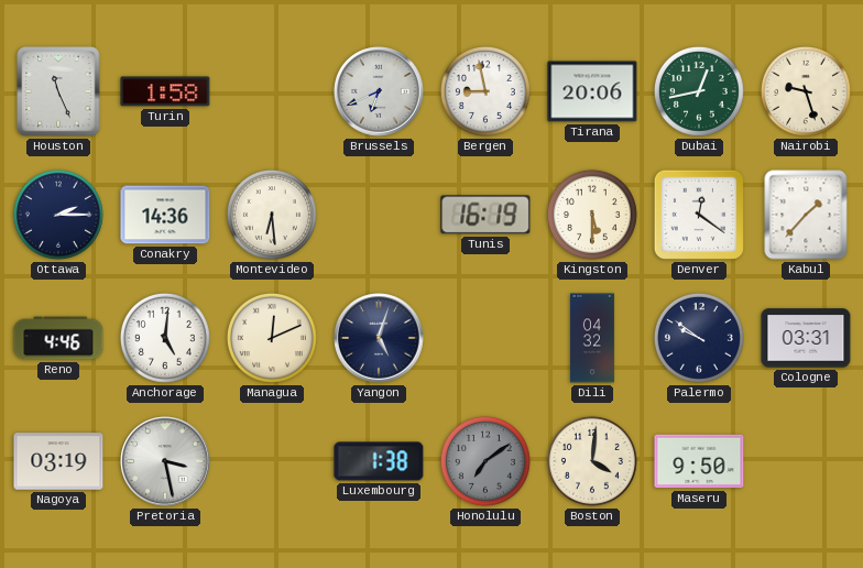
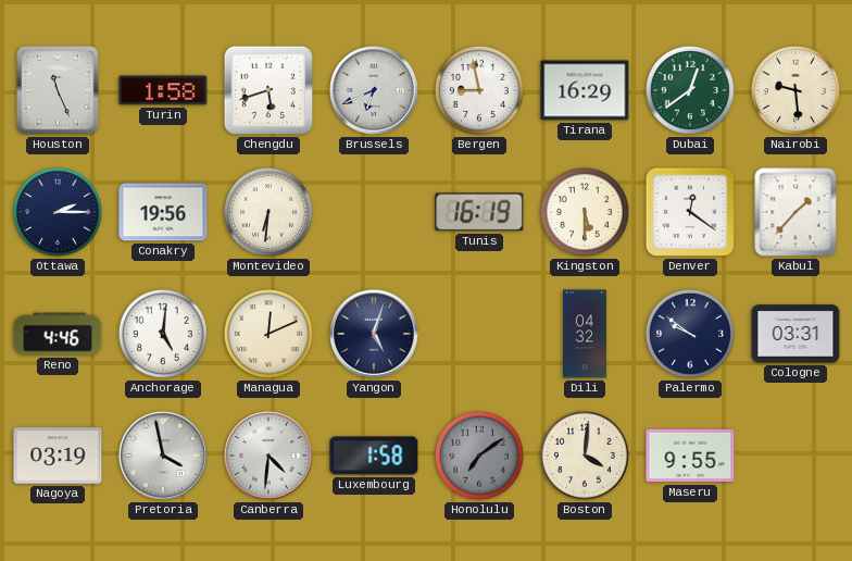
Chengdu: none -> 5:42 (268, 90)
Tirana: 20:06 -> 16:29 (585, 90)
Dubai: 12:43 -> 12:39 (690, 90)
Nairobi: 9:27 -> 9:29 (795, 90)
Conakry: 14:36 -> 19:56 (163, 212)
Montevideo: 6:29 -> 6:31 (268, 212)
Pretoria: 3:28 -> 3:58 (163, 456)
Canberra: none -> 4:31 (268, 456)
Luxembourg: 1:38 -> 1:58 (374, 456)
Maseru: 9:50 -> 9:55 (690, 456)
